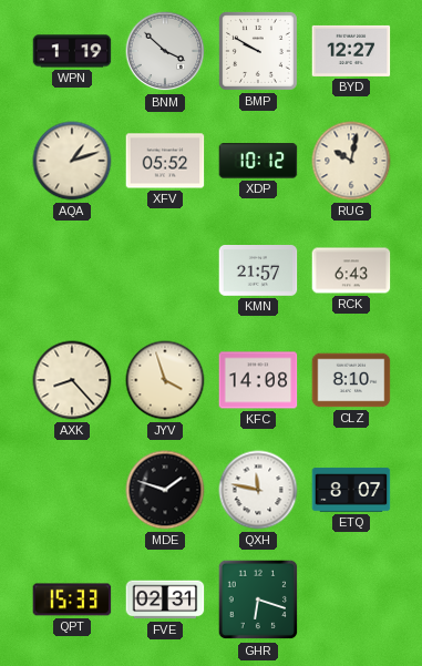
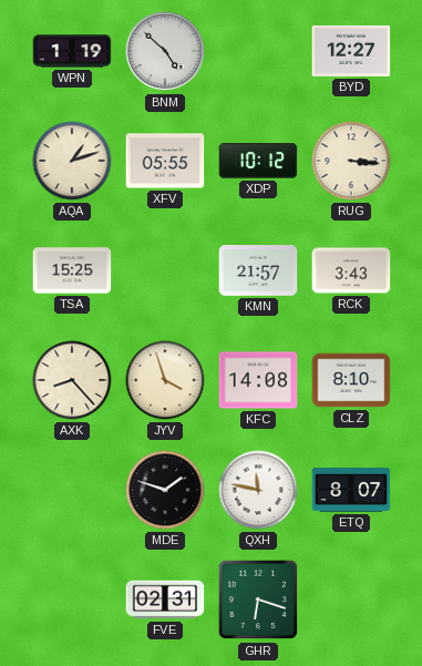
BNM: 3:52 -> 4:52 (165, 51)
BMP: 9:50 -> none (258, 51)
XFV: 05:52 -> 05:55 (165, 161)
RUG: 10:02 -> 3:16 (351, 161)
TSA: none -> 15:25 (72, 270)
RCK: 6:43 -> 3:43 (351, 270)
QPT: 15:33 -> none (72, 600)
